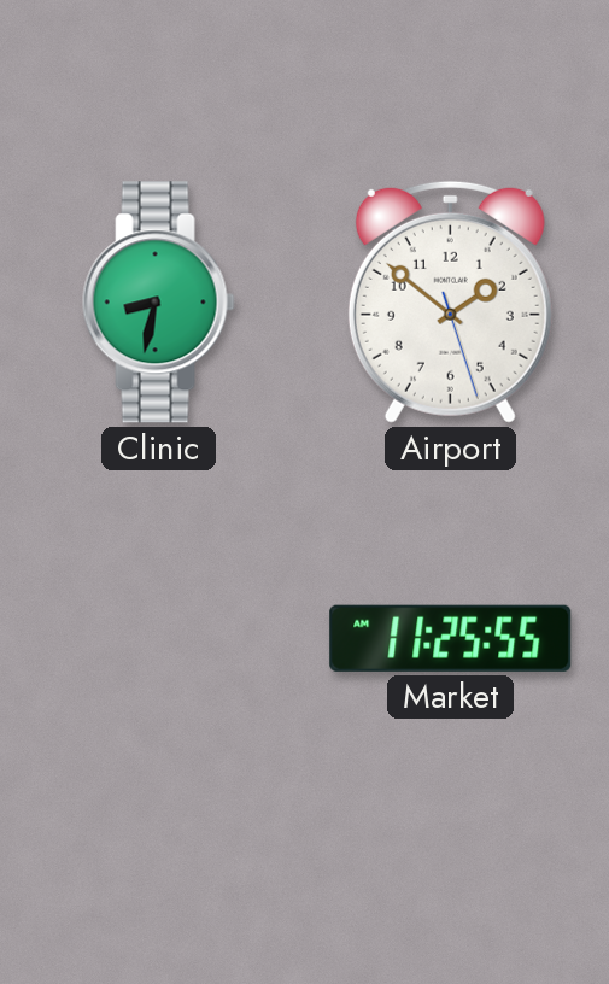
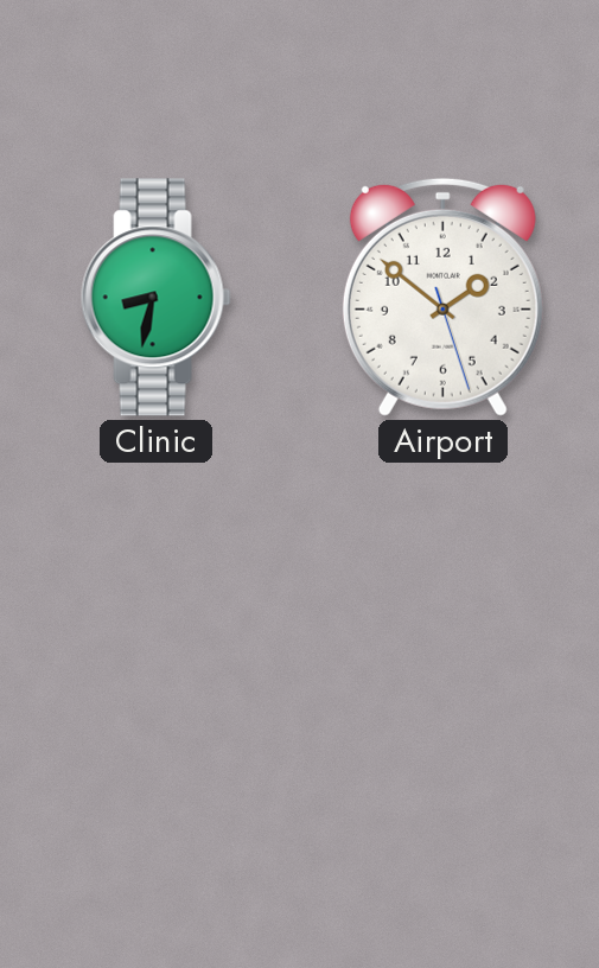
Market: 11:25 -> none (451, 638)
